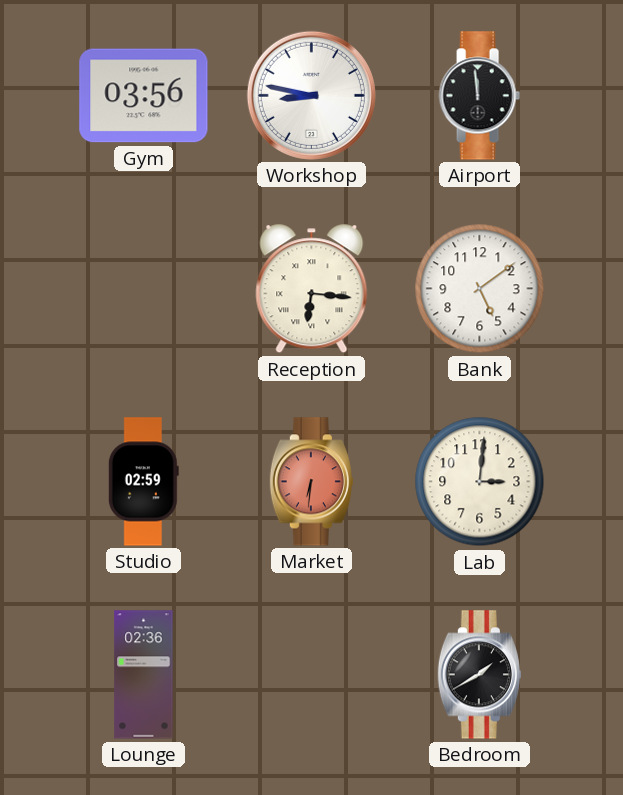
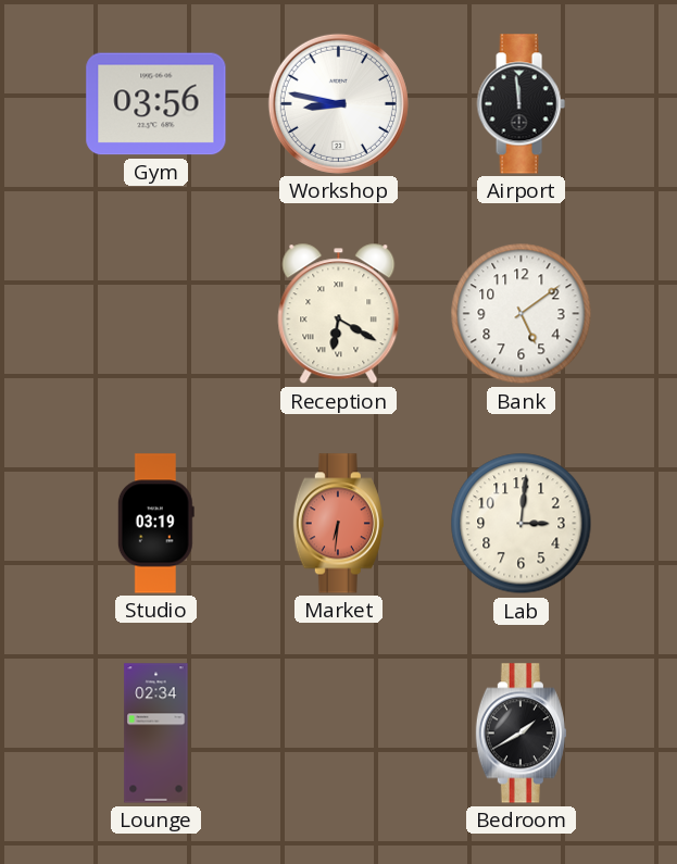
Reception: 6:16 -> 6:20 (339, 314)
Studio: 02:59 -> 03:19 (155, 524)
Lounge: 02:36 -> 02:34 (156, 734)
